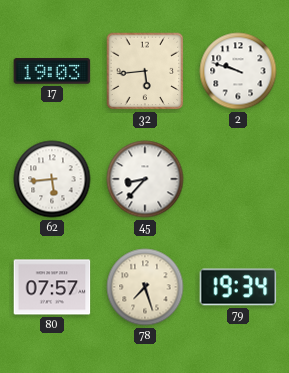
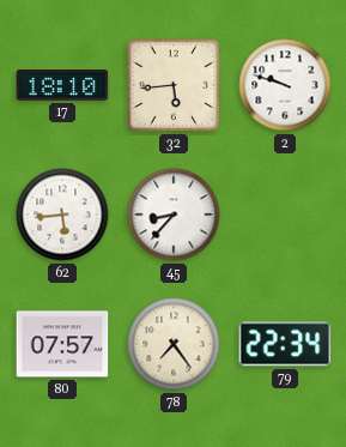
17: 19:03 -> 18:10 (62, 85)
78: 7:27 -> 7:24 (174, 344)
79: 19:34 -> 22:34 (285, 344)
